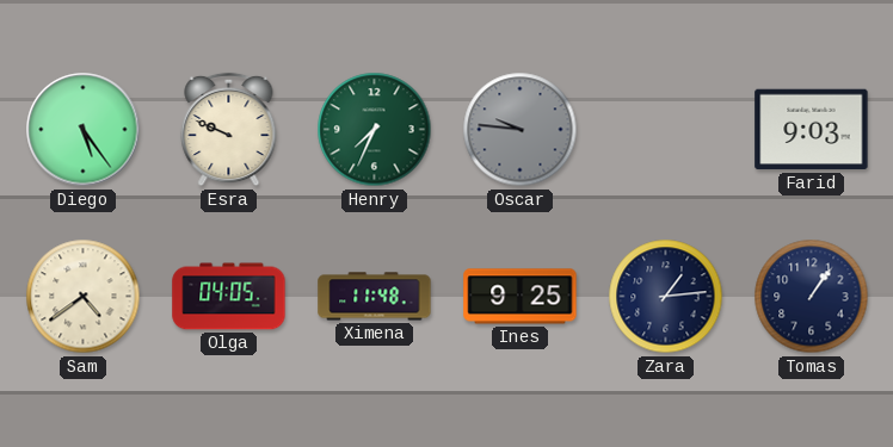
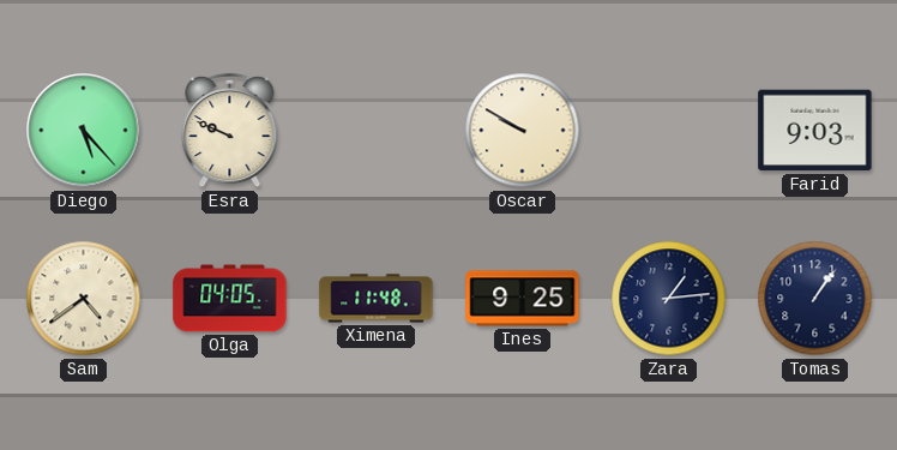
Diego: 5:24 -> 5:23 (84, 131)
Henry: 7:34 -> none (375, 130)
Oscar: 9:46 -> 9:50 (523, 131)
Oscar dial: grey -> cream (523, 131)
